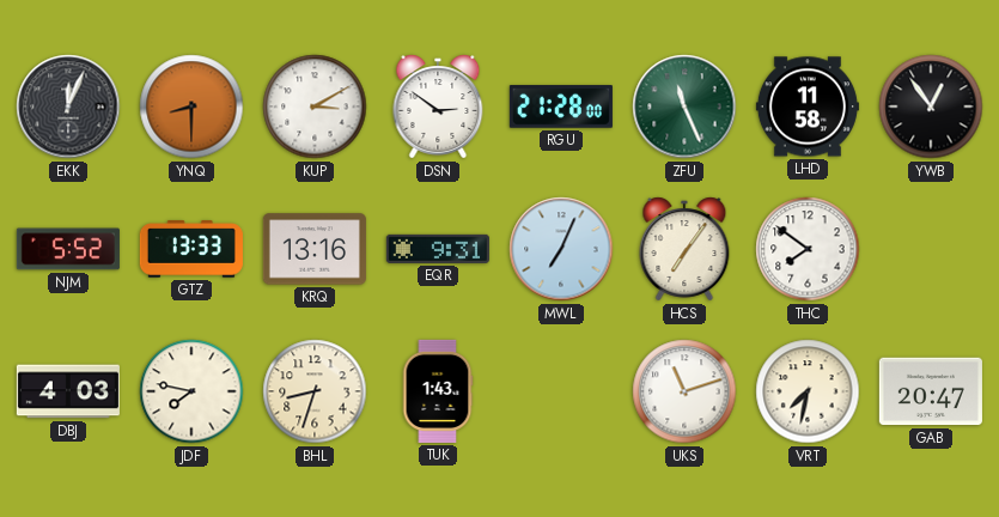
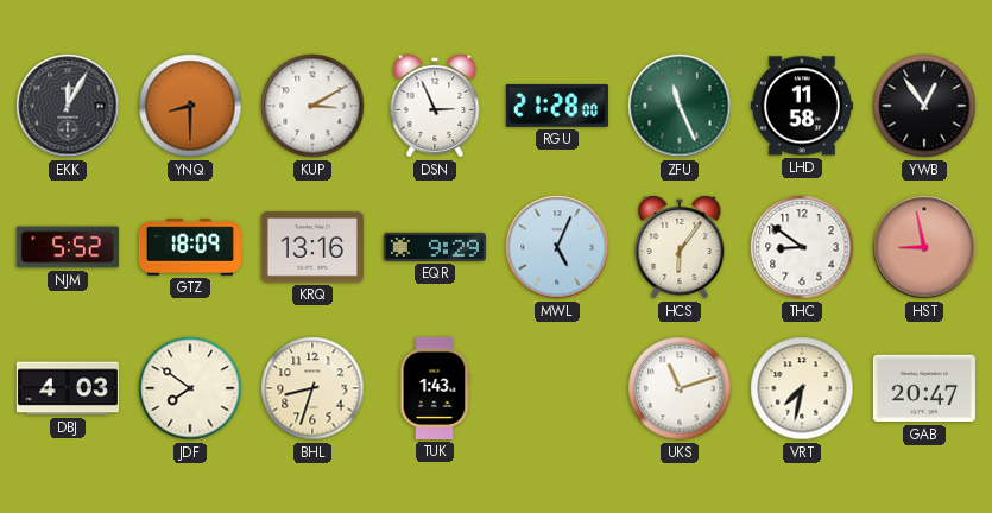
EKK: 12:04 -> 12:05 (68, 106)
DSN: 2:51 -> 2:56 (435, 106)
GTZ: 13:33 -> 18:09 (190, 247)
EQR: 9:31 -> 9:29 (435, 247)
MWL: 7:04 -> 5:04 (557, 247)
HCS: 7:06 -> 6:06 (680, 247)
THC: 7:51 -> 8:51 (802, 247)
HST: none -> 8:58 (924, 247)
JDF: 7:47 -> 7:51 (190, 388)
